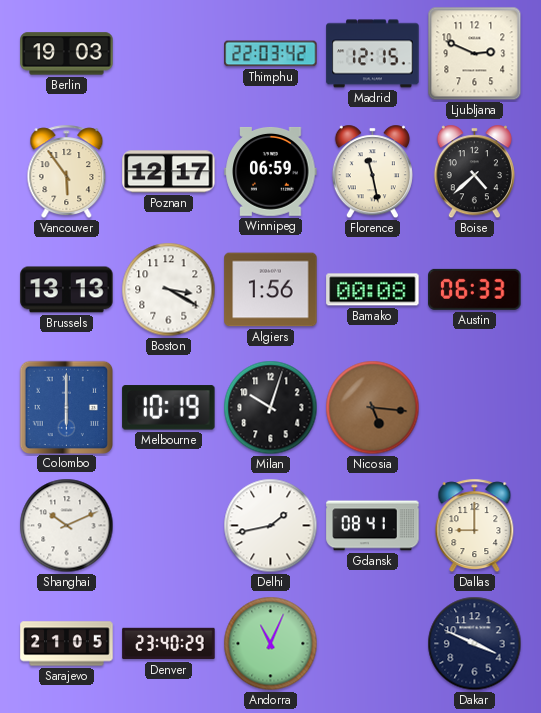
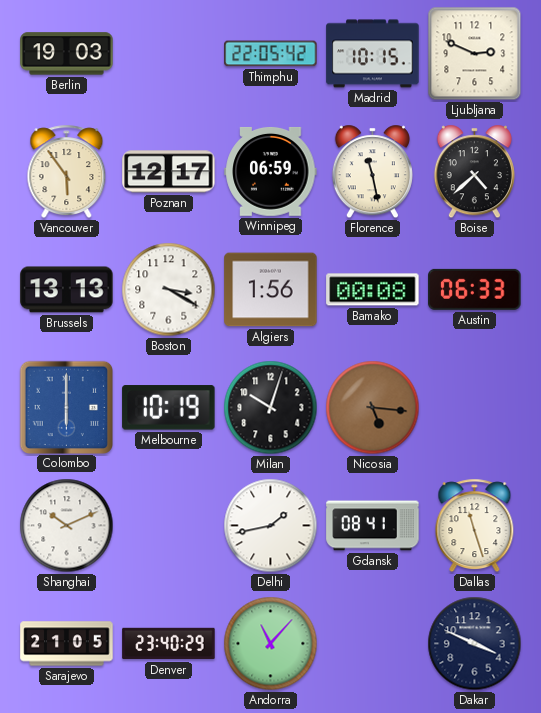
Thimphu: 22:03 -> 22:05 (271, 54)
Madrid: 12:15 -> 10:15 (373, 54)
Dallas: 9:00 -> 11:27 (475, 526)
Andorra: 11:04 -> 11:07 (271, 644)
